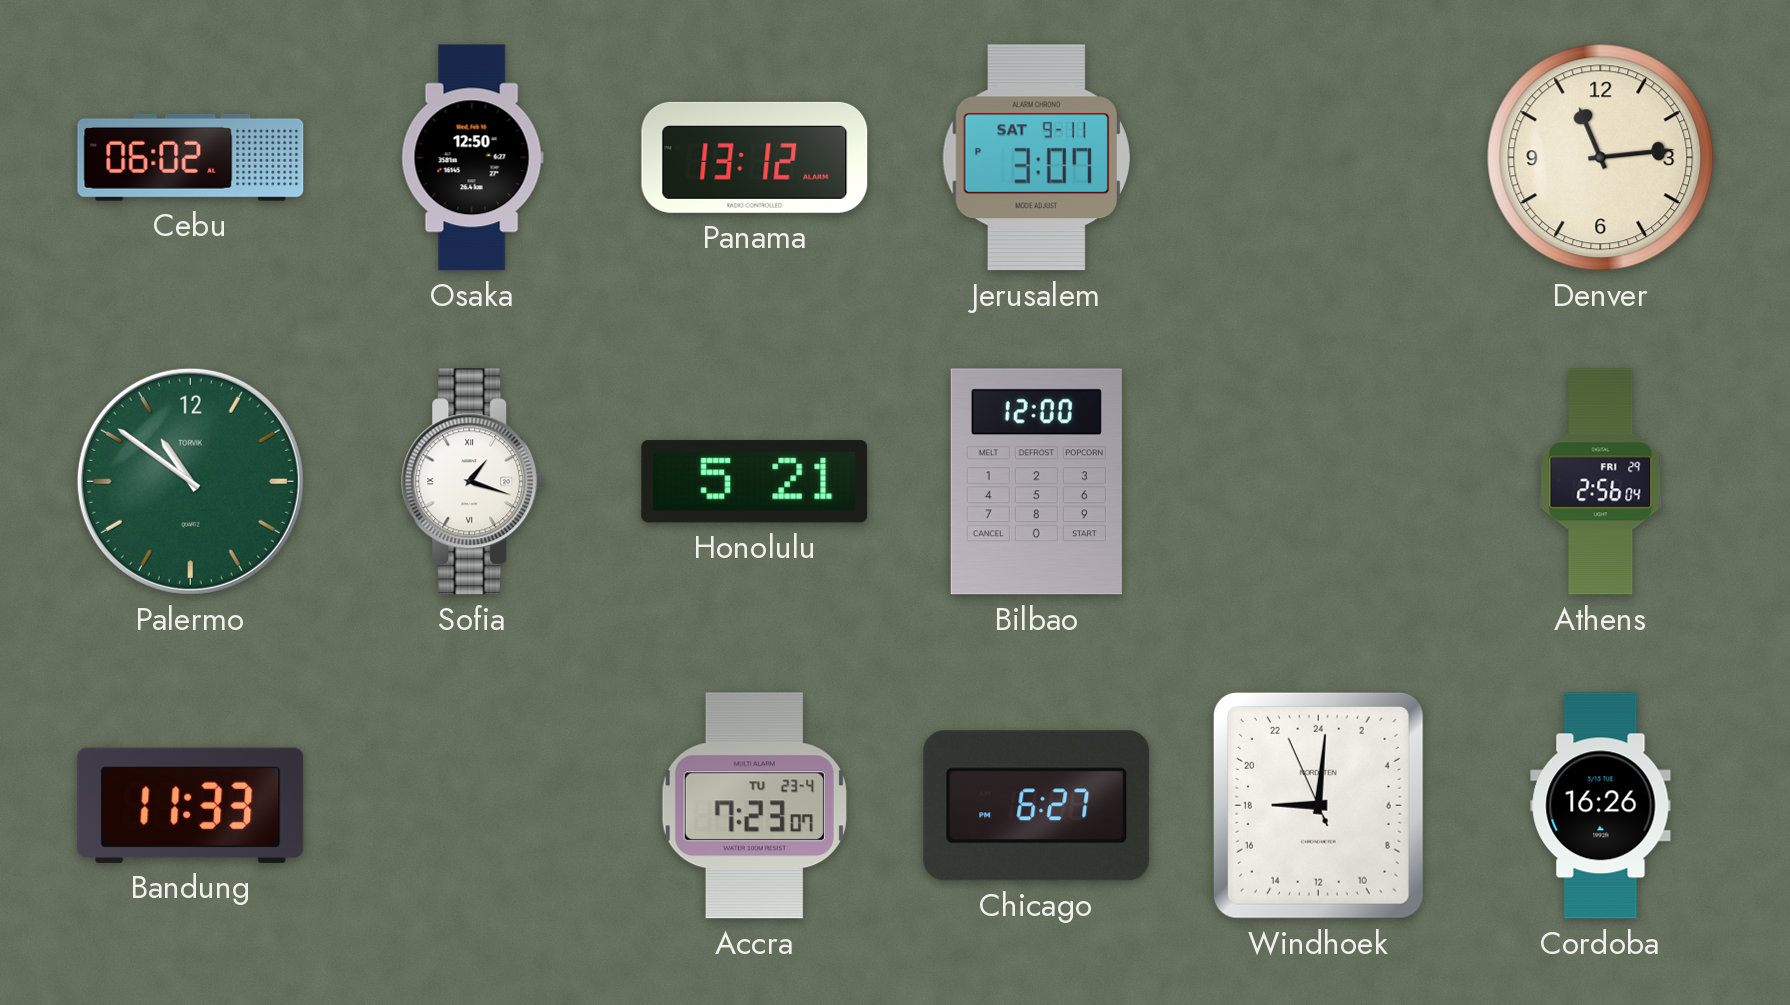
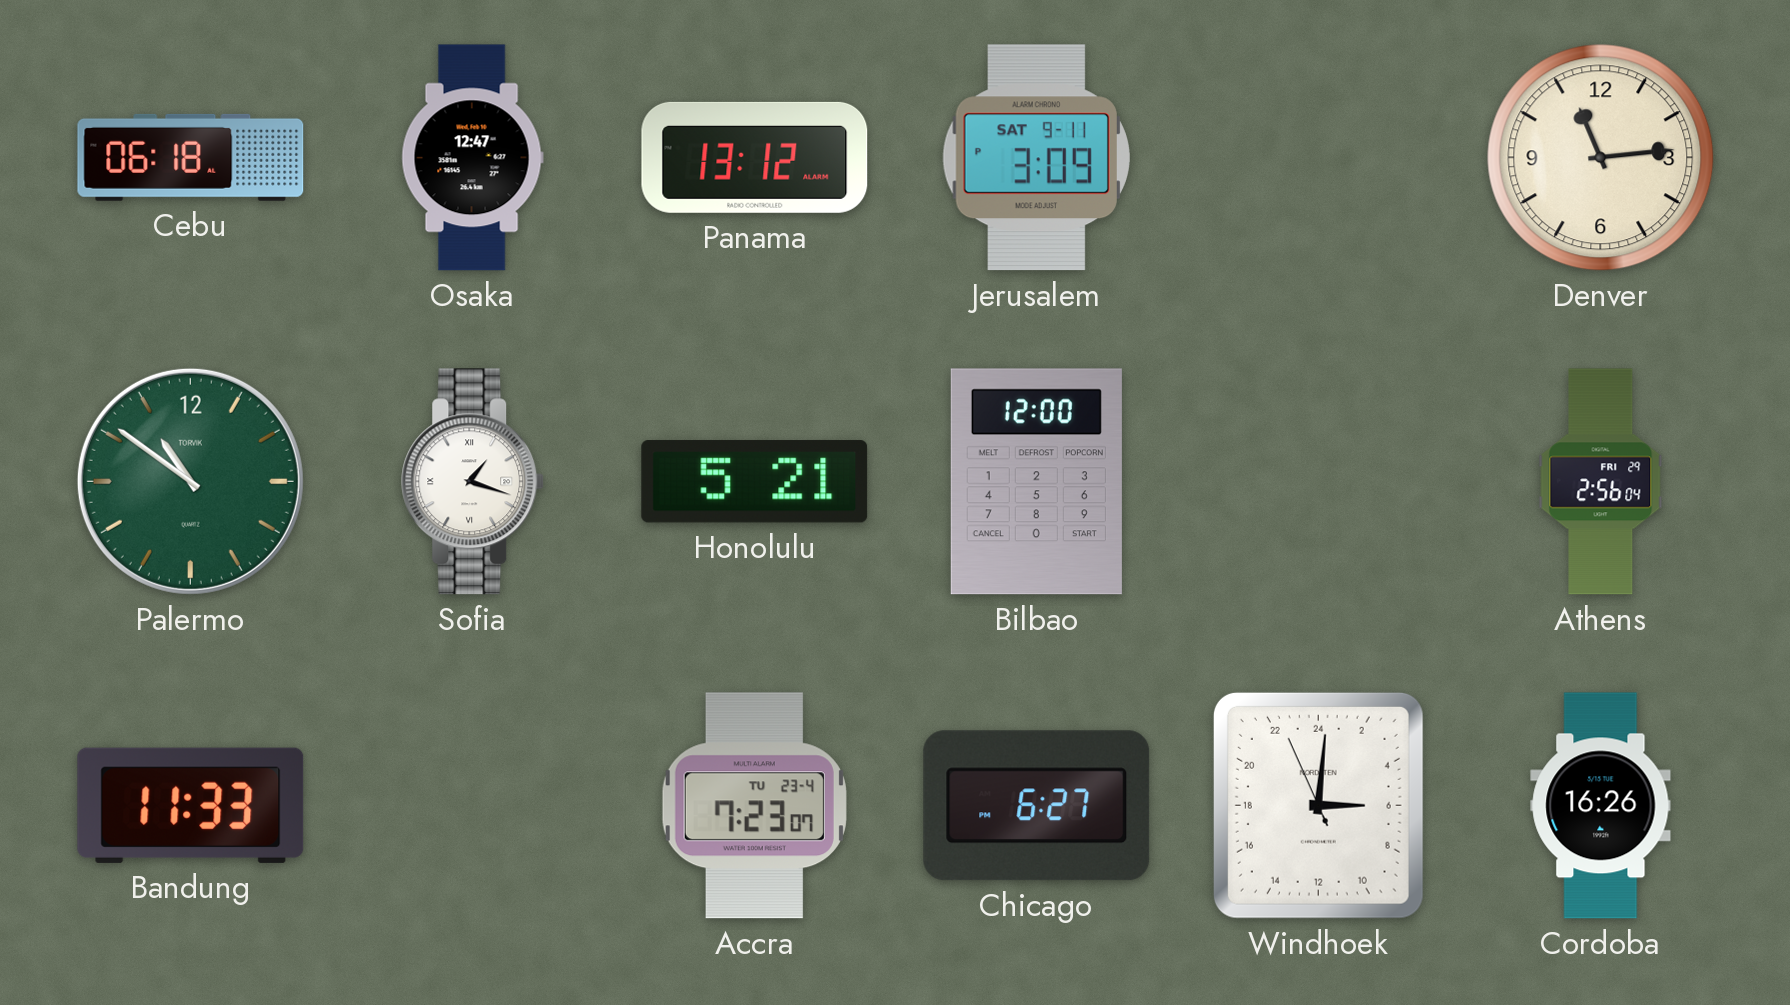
Cebu: 06:02 -> 06:18 (191, 157)
Osaka: 12:50 -> 12:47 (472, 158)
Jerusalem: 3:07 -> 3:09 (1036, 158)
Windhoek: 18:00 -> 6:00 (1318, 805)
